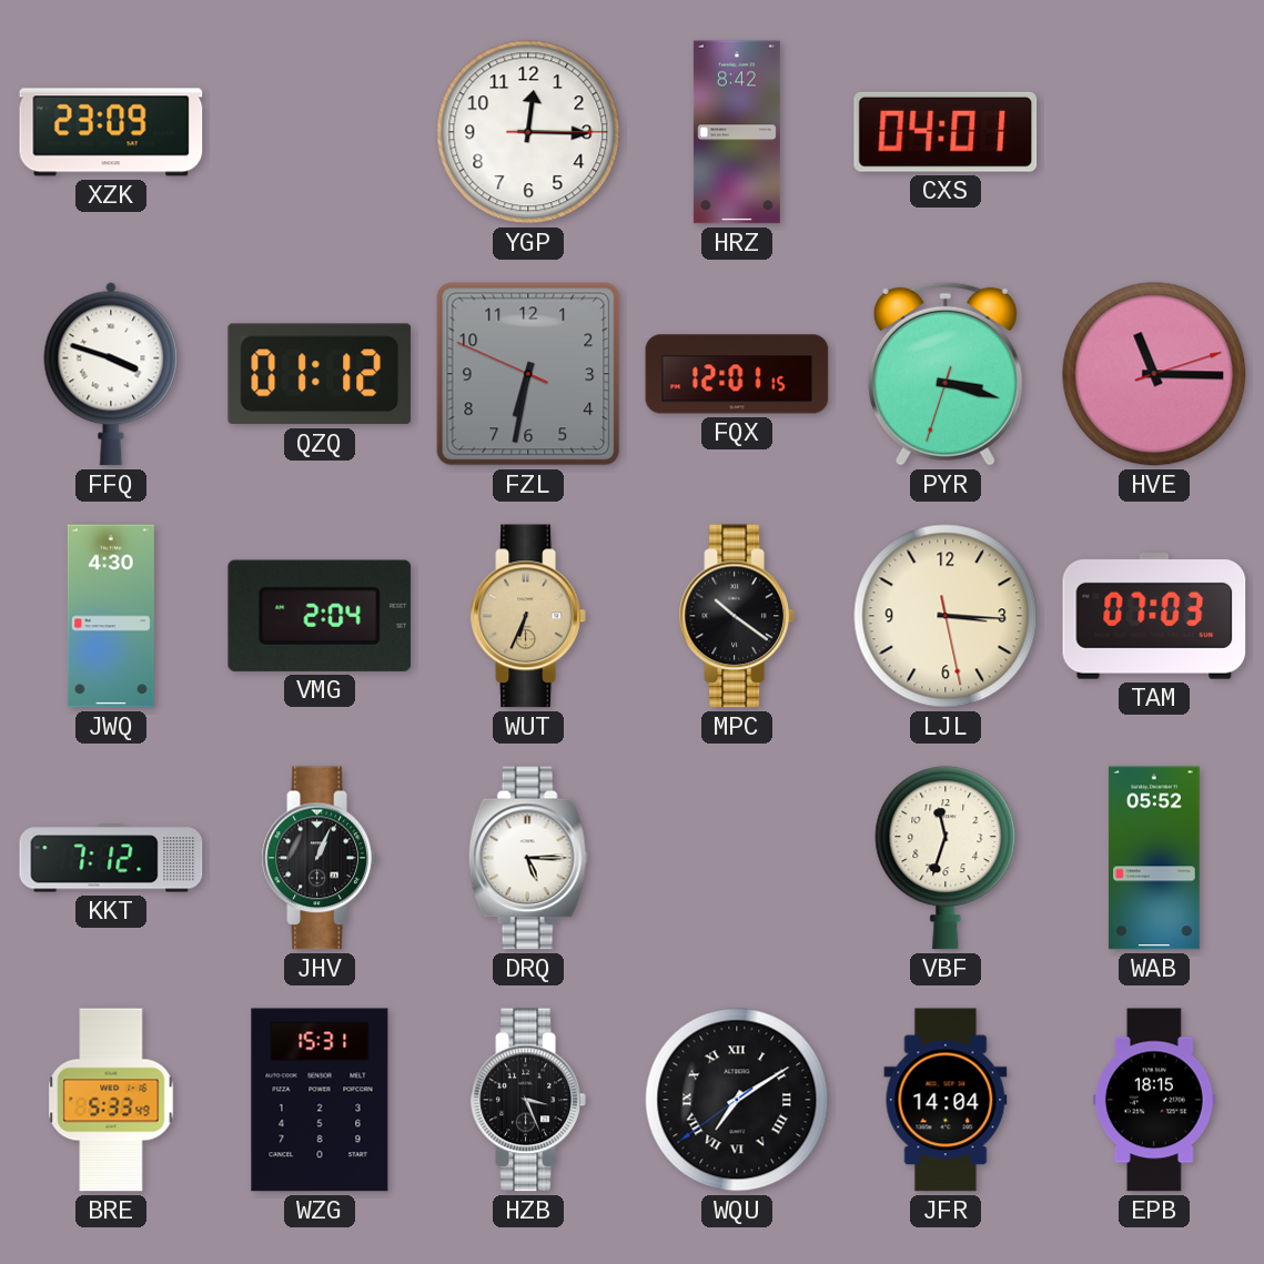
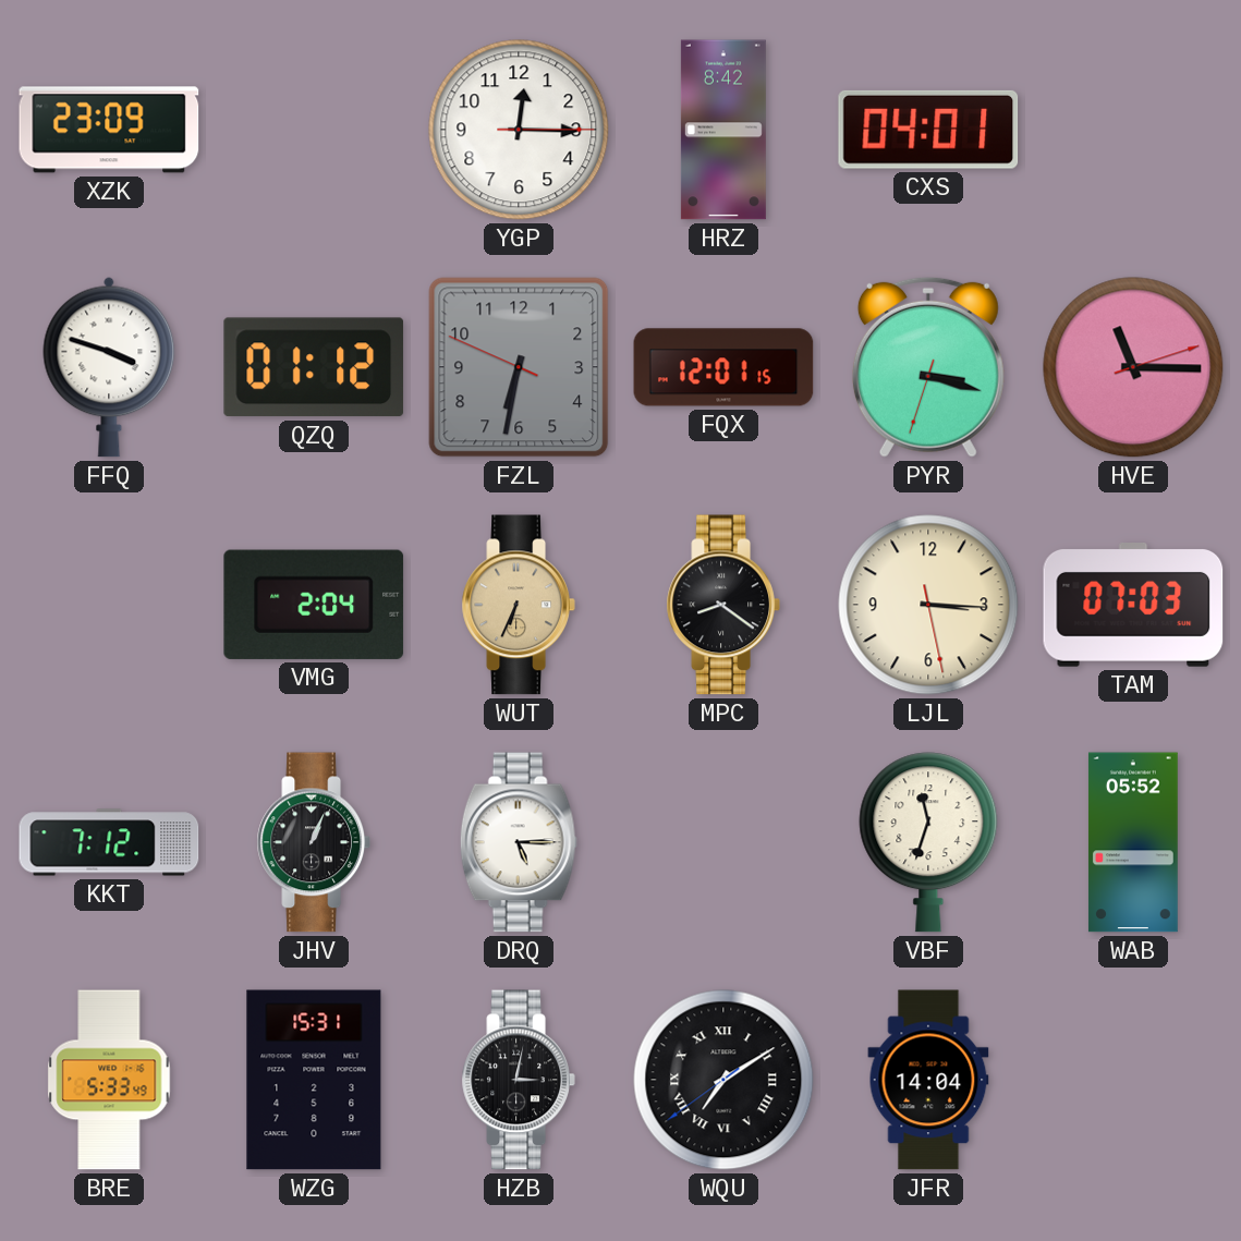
JWQ: 4:30 -> none (111, 616)
MPC: 10:21 -> 8:21 (723, 605)
HZB: 3:26 -> 3:02 (519, 1080)
EPB: 18:15 -> none (1155, 1100)
